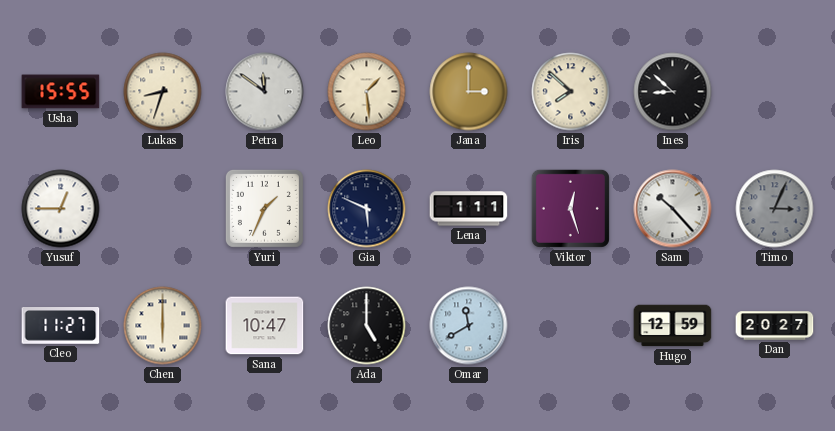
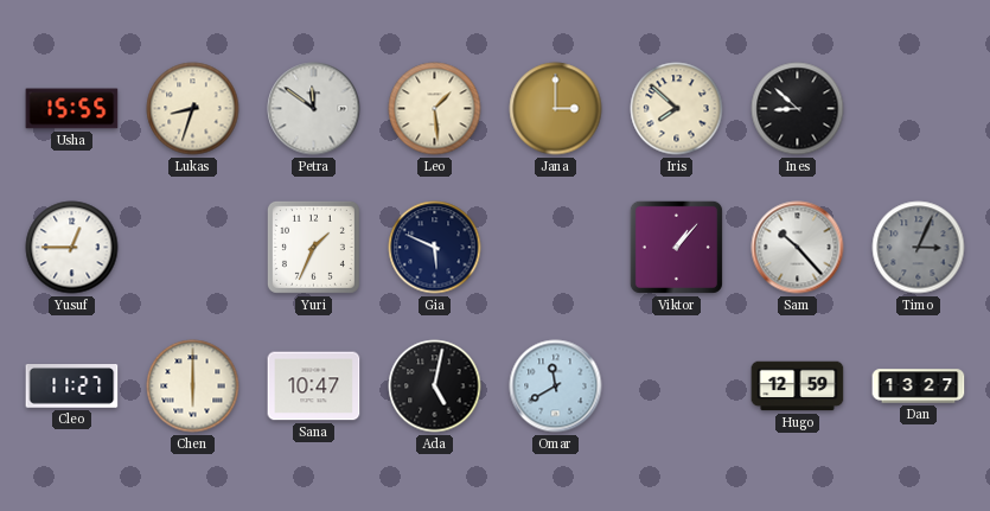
Lena: 1:11 -> none (469, 209)
Viktor: 12:27 -> 1:07 (676, 247)
Ada: 5:00 -> 5:02 (435, 387)
Dan: 20:27 -> 13:27 (919, 387)
